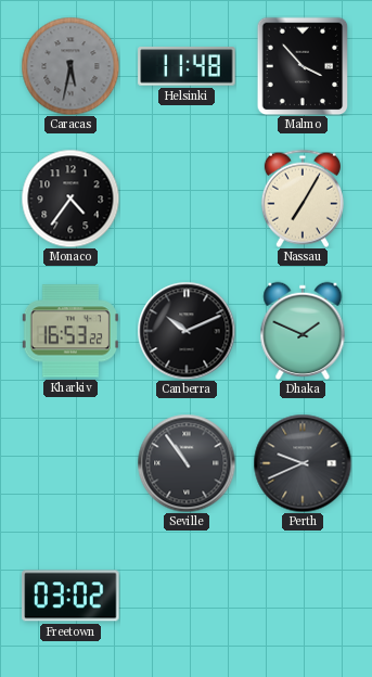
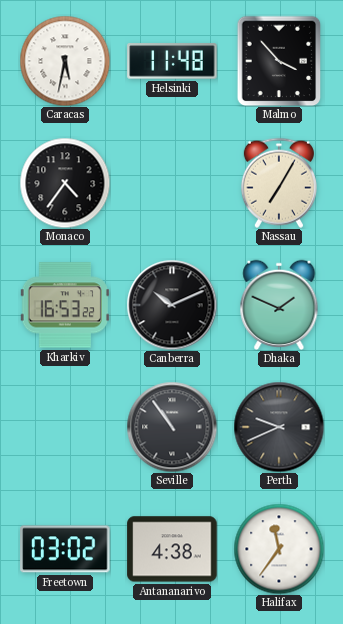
Caracas dial: grey -> white (65, 61)
Antananarivo: none -> 4:38 (172, 549)
Halifax: none -> 11:36 (279, 549)
